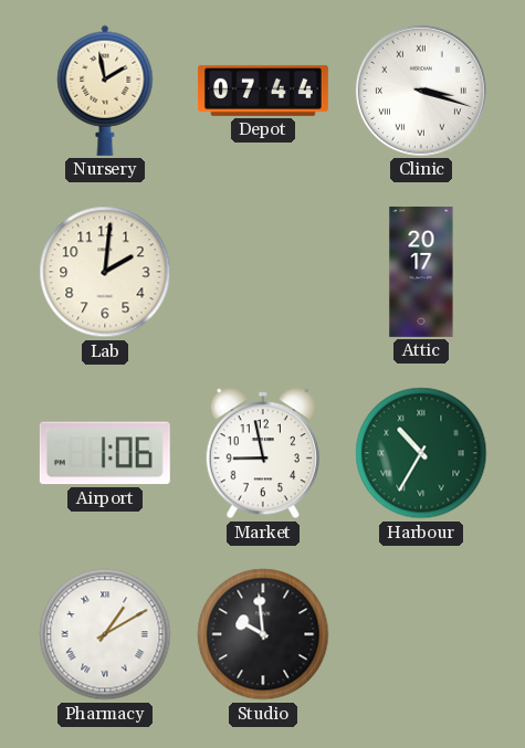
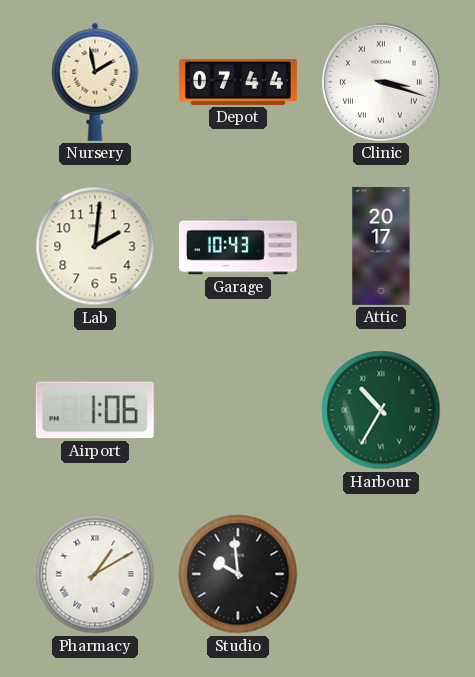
Garage: none -> 10:43 (238, 246)
Market: 8:58 -> none (263, 453)
